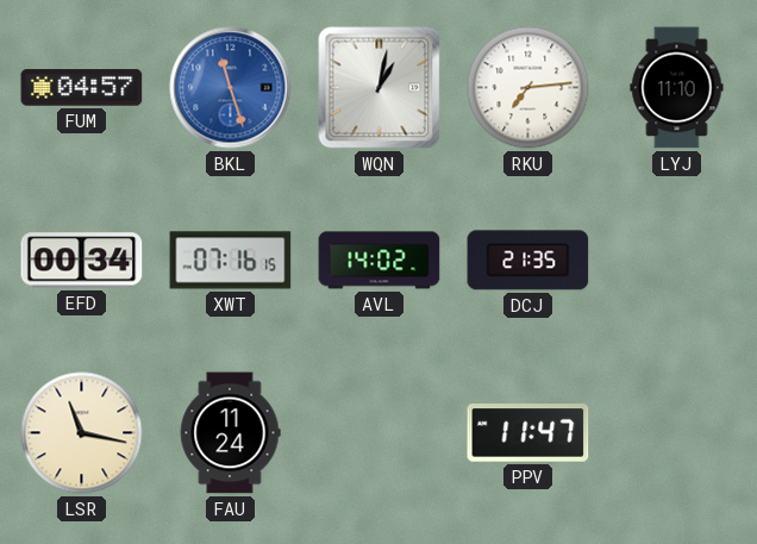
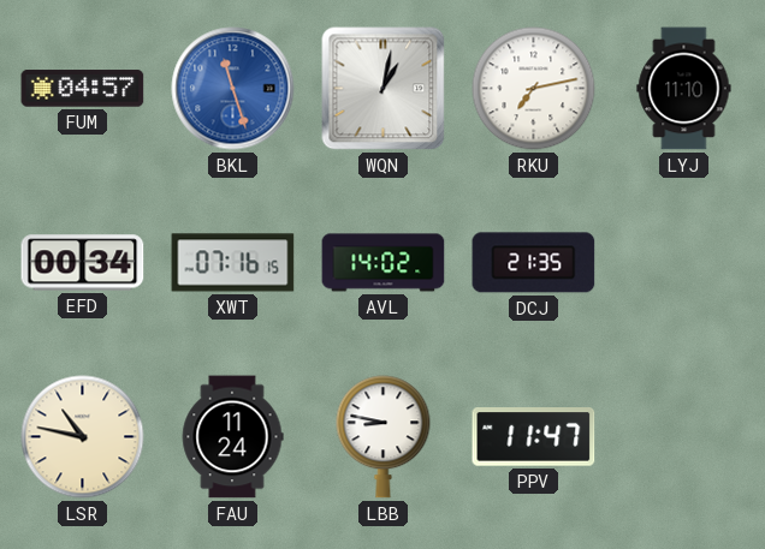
RKU: 7:14 -> 7:13 (534, 89)
LSR: 11:17 -> 10:47 (83, 437)
LBB: none -> 8:47 (384, 437)
